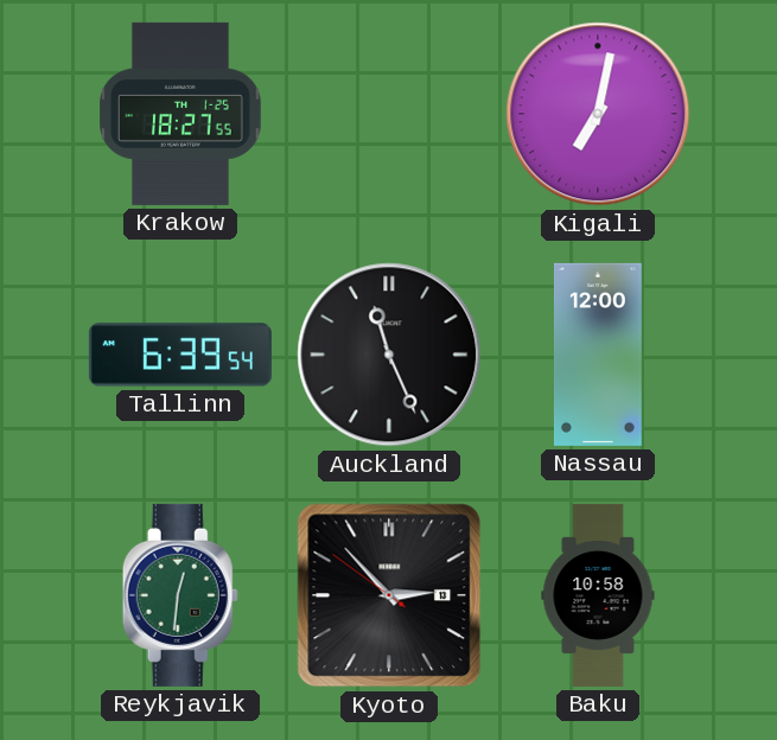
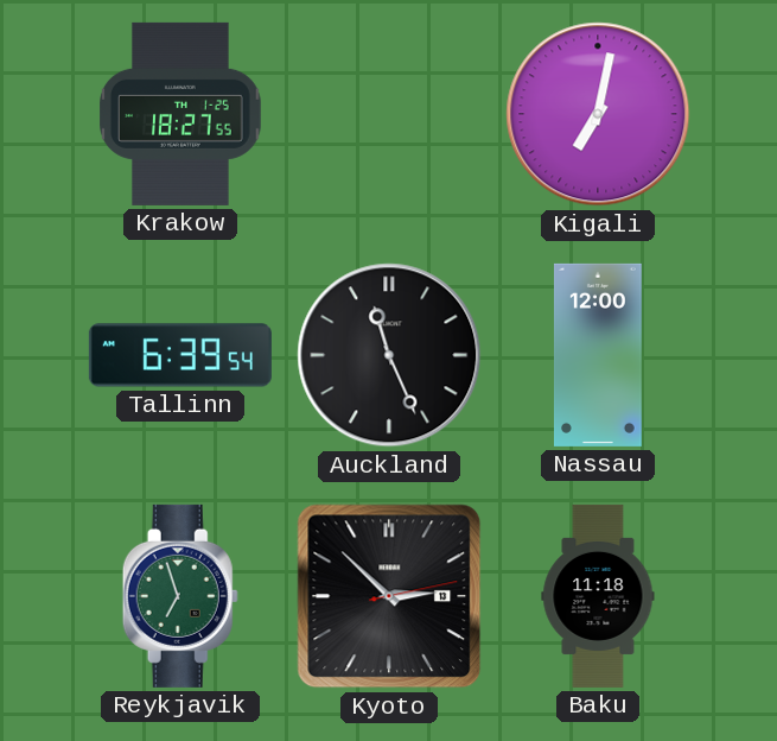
Reykjavik: 12:31 -> 6:57 (180, 596)
Kyoto: 2:52:51 -> 2:52:13 (389, 596)
Baku: 10:58 -> 11:18 (598, 596)
